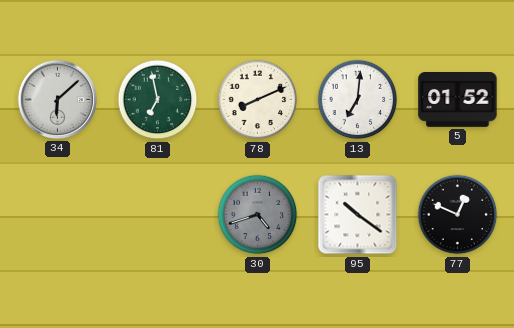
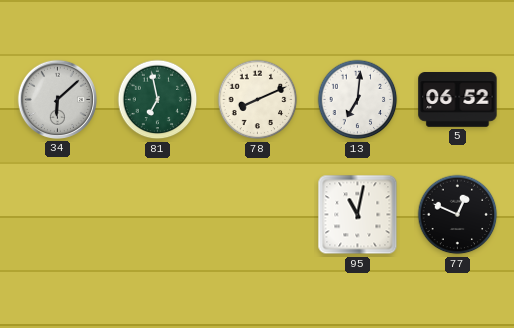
5: 01:52 -> 06:52 (458, 100)
30: 4:42 -> none (258, 215)
95: 10:21 -> 11:02 (358, 215)
